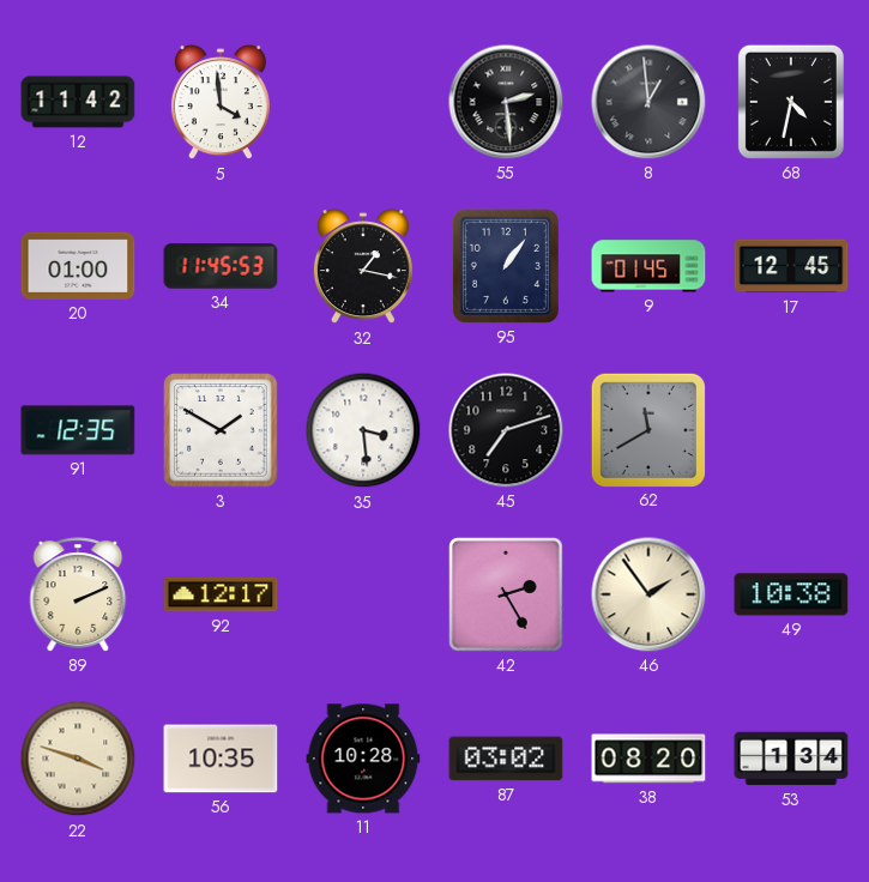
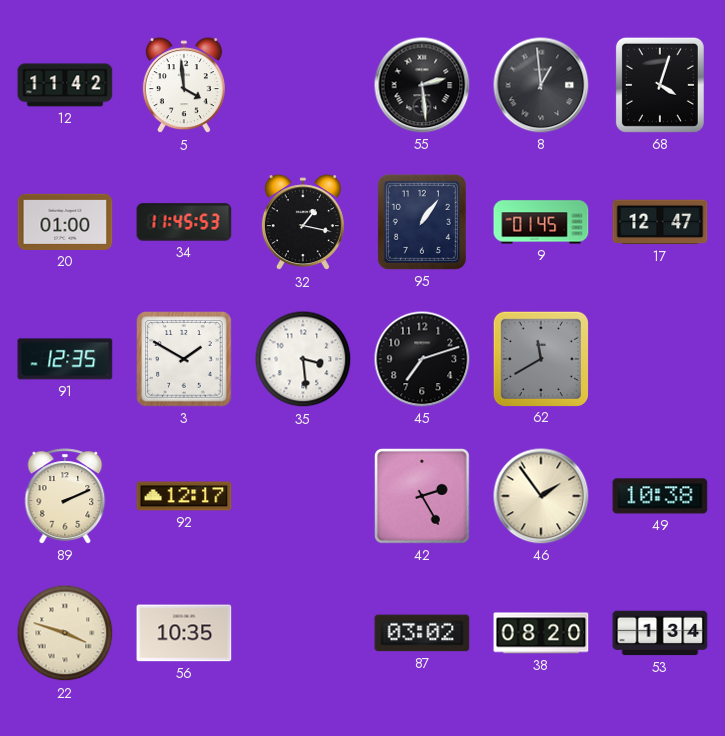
68: 4:32 -> 4:03 (660, 85)
17: 12:45 -> 12:47 (660, 222)
11: 10:28 -> none (363, 759)
